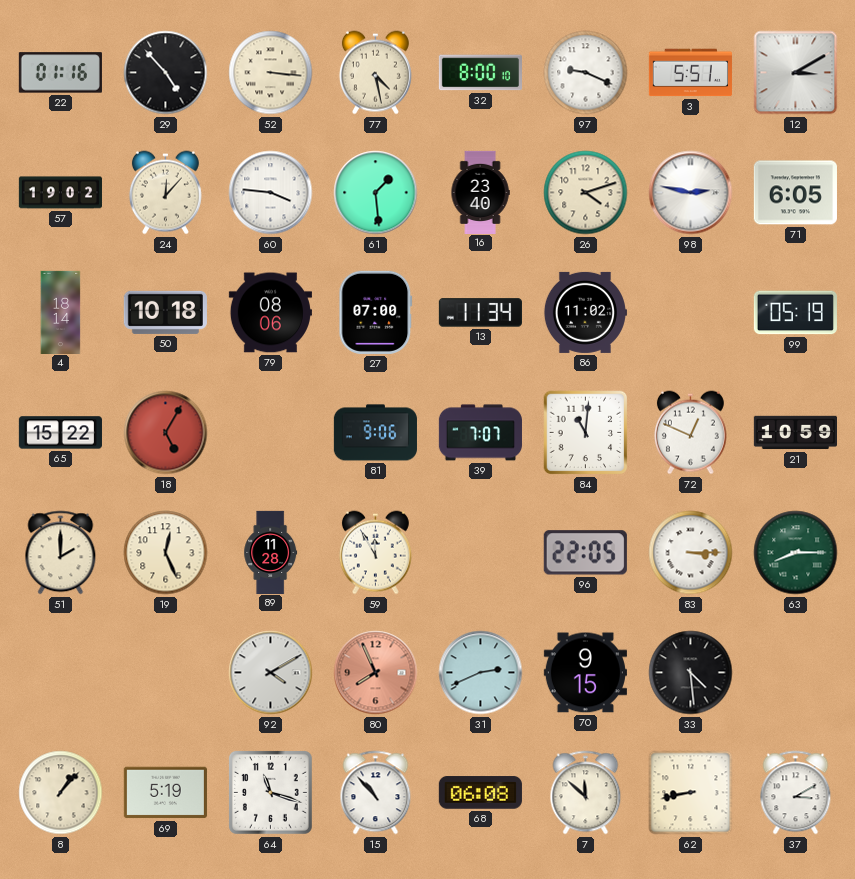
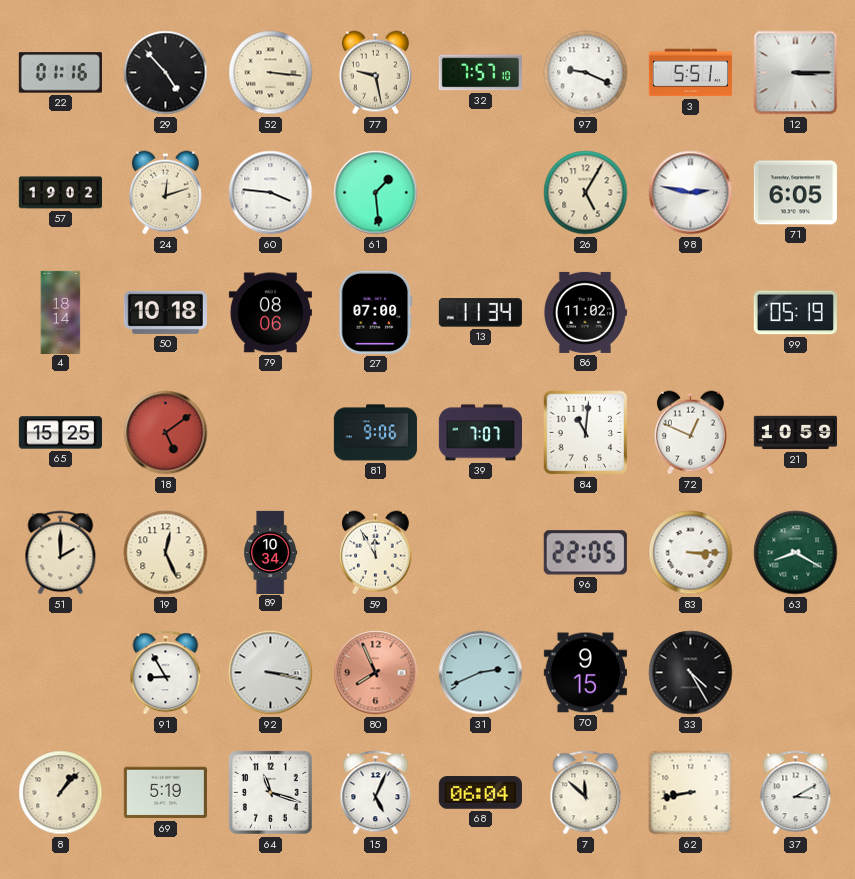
77: 4:28 -> 9:28 (375, 73)
32: 8:00 -> 7:57 (480, 73)
12: 3:10 -> 3:15 (796, 73)
24: 12:07 -> 12:12 (165, 193)
16: 23:40 -> none (480, 192)
26: 4:12 -> 5:05 (586, 193)
65: 15:22 -> 15:25 (60, 433)
18: 5:05 -> 5:09 (166, 433)
89: 11:28 -> 10:34 (271, 552)
63: 8:15 -> 8:20 (796, 553)
91: none -> 8:55 (166, 673)
92: 4:10 -> 3:17 (271, 673)
33: 4:29 -> 4:25 (691, 673)
15: 10:53 -> 5:04 (376, 793)
68: 06:08 -> 06:04 (480, 793)
